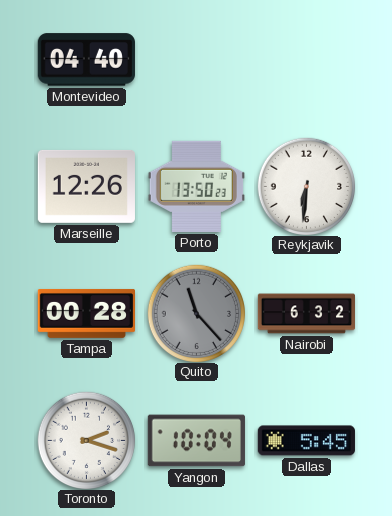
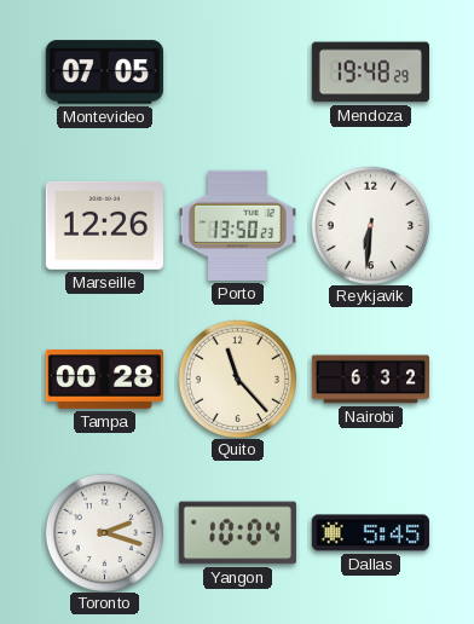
Montevideo: 04:40 -> 07:05 (104, 73)
Mendoza: none -> 19:48 (370, 73)
Quito dial: grey -> cream (237, 379)
